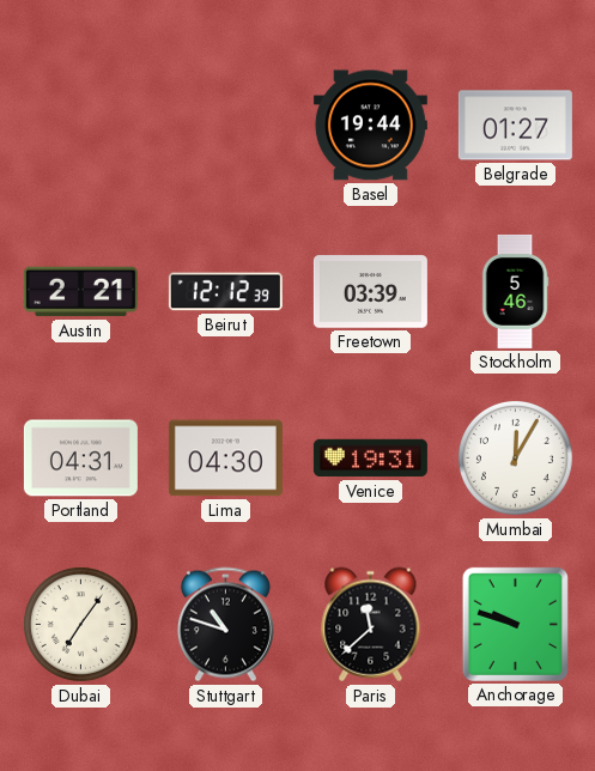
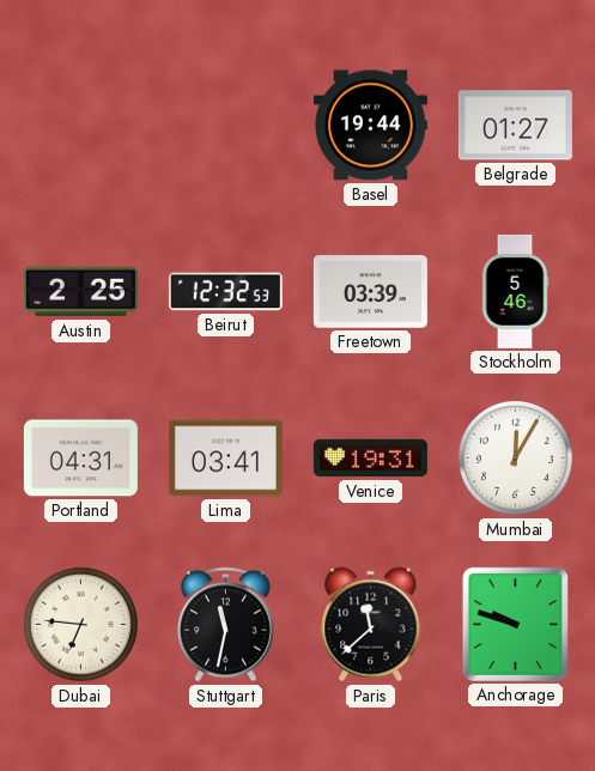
Austin: 2:21 -> 2:25 (80, 292)
Beirut: 12:12 -> 12:32 (225, 292)
Lima: 04:30 -> 03:41 (225, 459)
Dubai: 7:06 -> 6:46 (80, 624)
Stuttgart: 10:48 -> 11:32 (225, 625)
